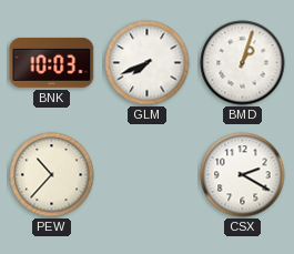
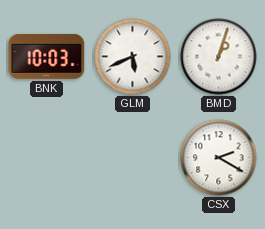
GLM: 7:41 -> 5:41 (133, 57)
PEW: 10:37 -> none (52, 175)
